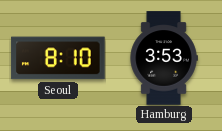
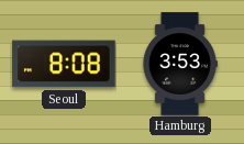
Seoul: 8:10 -> 8:08 (64, 64)
